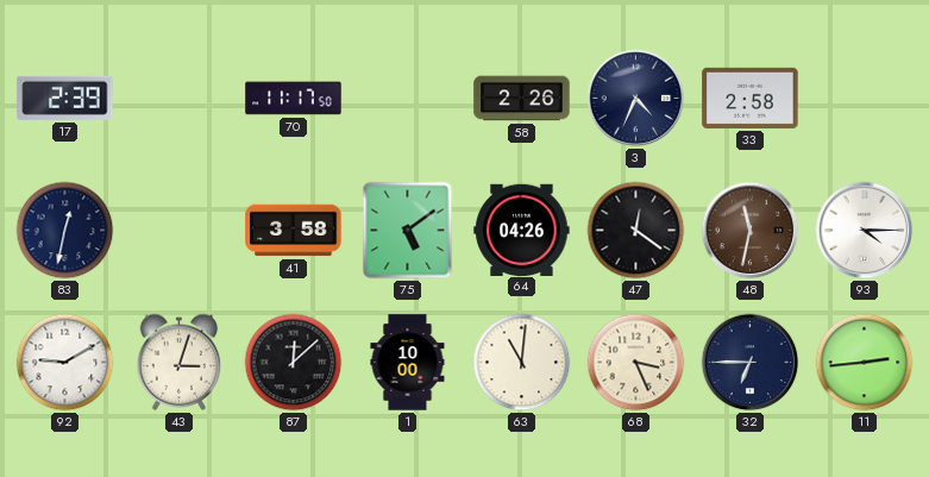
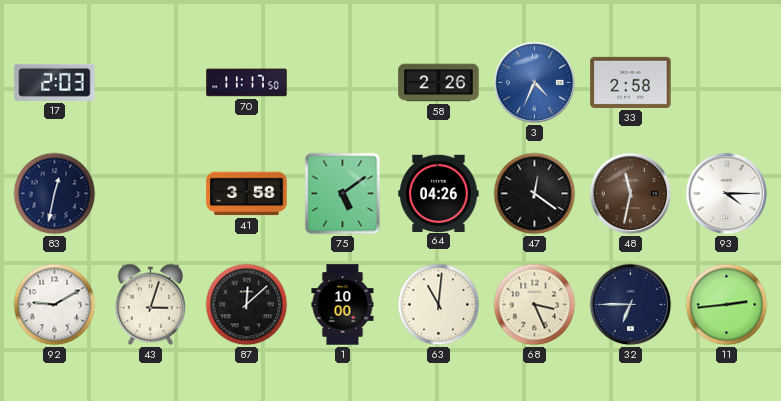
17: 2:39 -> 2:03 (55, 82)
3 dial: navy -> blue (535, 83)
